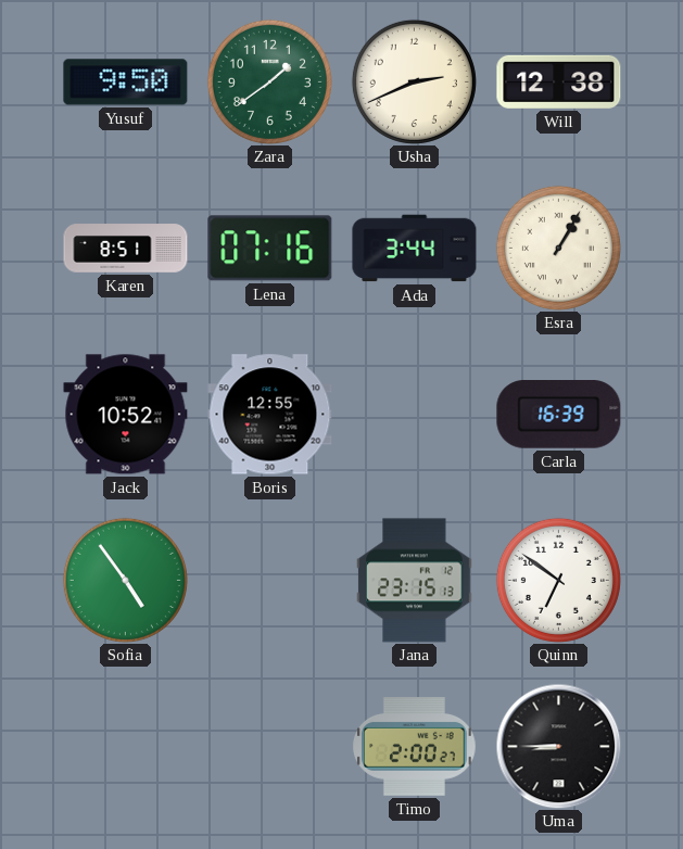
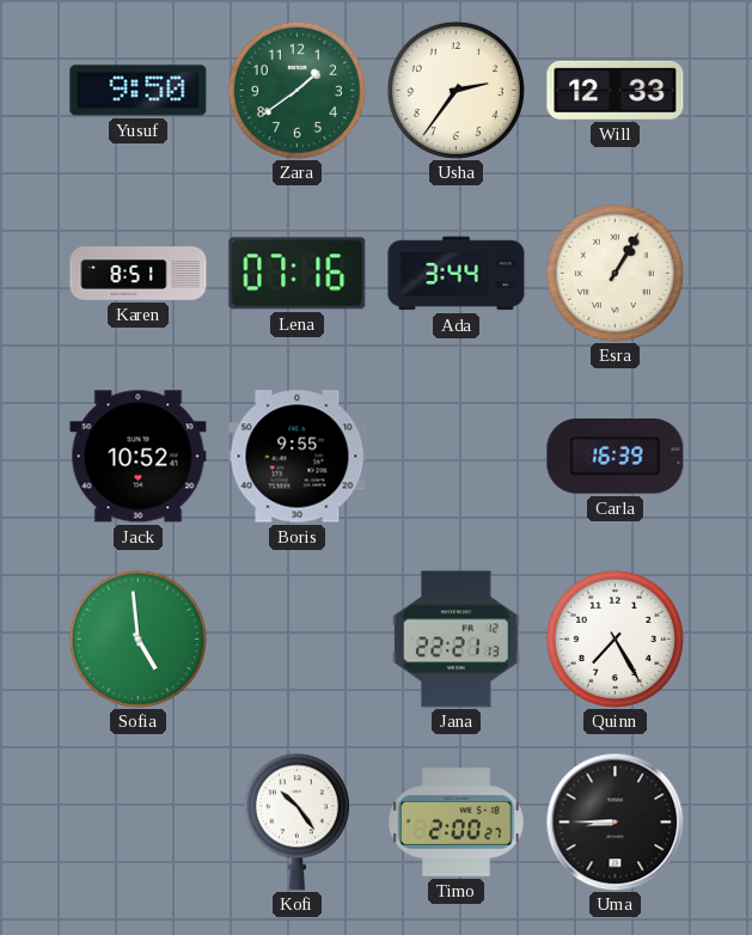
Usha: 2:41 -> 2:36 (456, 90)
Will: 12:38 -> 12:33 (616, 90)
Boris: 12:55 -> 9:55 (298, 457)
Sofia: 4:54 -> 4:59 (137, 638)
Jana: 23:15 -> 22:21 (457, 640)
Quinn: 6:51 -> 7:25 (615, 638)
Kofi: none -> 10:24 (296, 823)
